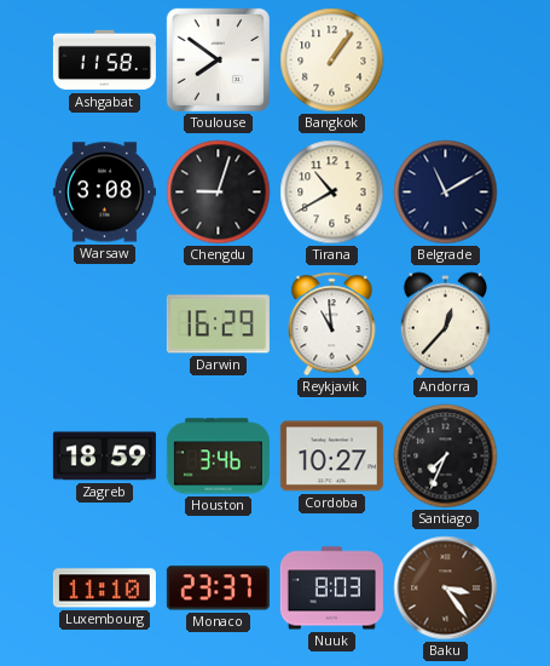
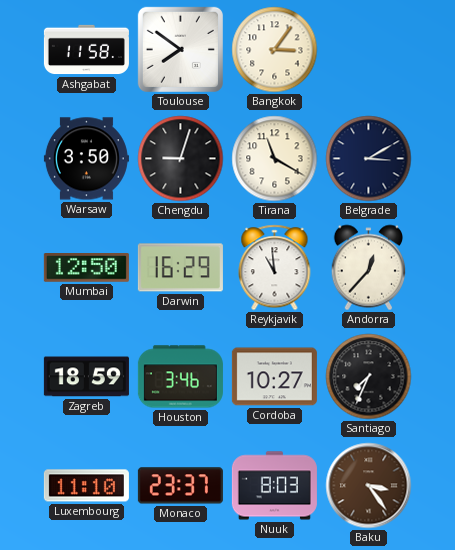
Bangkok: 1:06 -> 3:06 (275, 50)
Warsaw: 3:08 -> 3:50 (86, 159)
Tirana: 10:40 -> 11:20 (275, 159)
Belgrade: 11:10 -> 3:10 (369, 159)
Mumbai: none -> 12:50 (86, 268)
